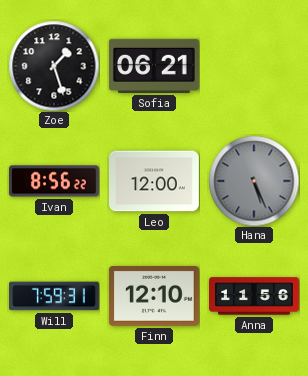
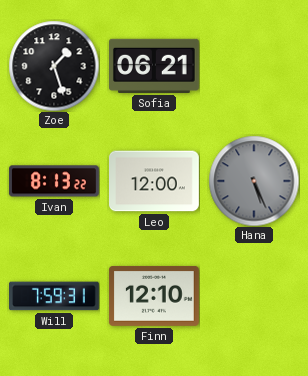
Ivan: 8:56 -> 8:13 (54, 181)
Anna: 11:56 -> none (255, 296)
